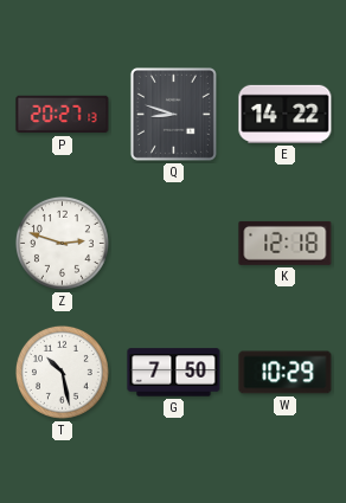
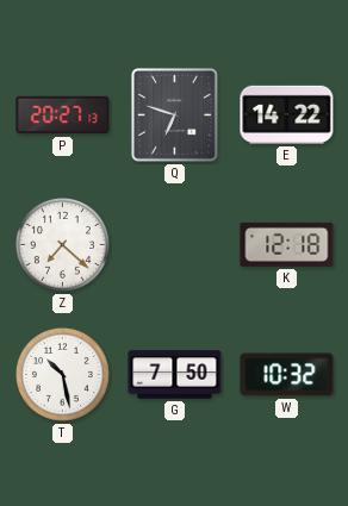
Q: 8:48 -> 6:48 (174, 114)
Z: 2:48 -> 7:22 (62, 244)
W: 10:29 -> 10:32 (287, 375)
